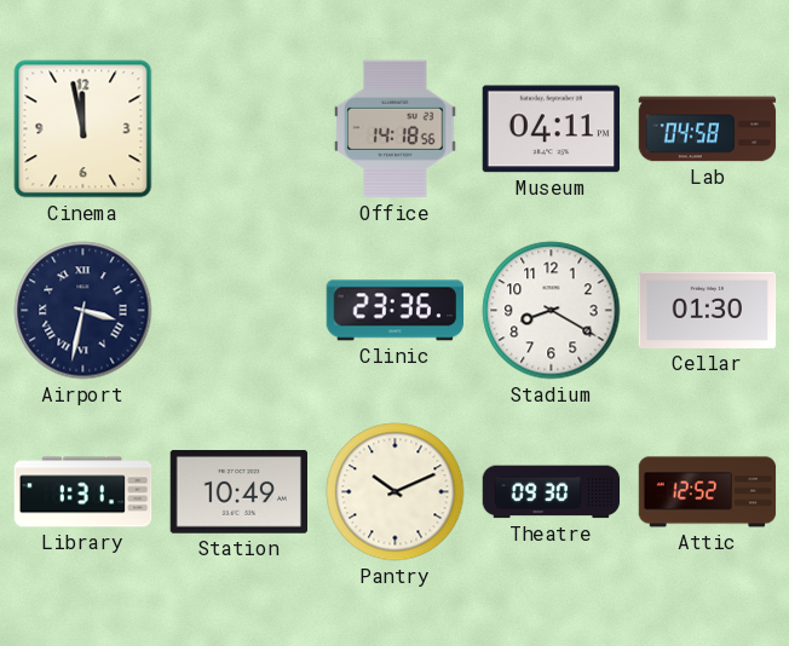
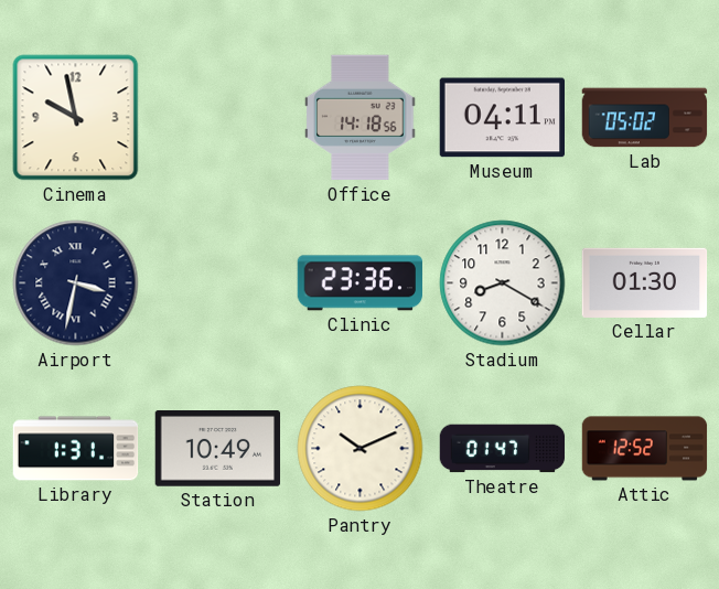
Cinema: 11:58 -> 9:58 (76, 118)
Lab: 04:58 -> 05:02 (645, 118)
Theatre: 09:30 -> 01:47 (503, 449)
